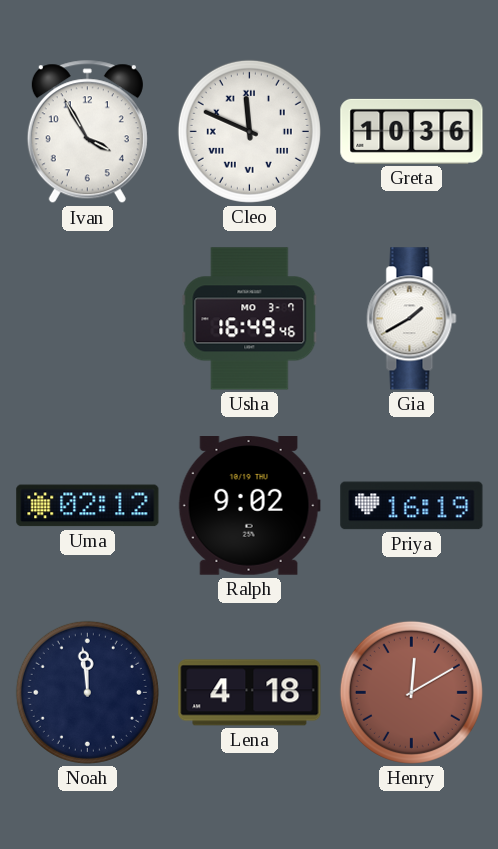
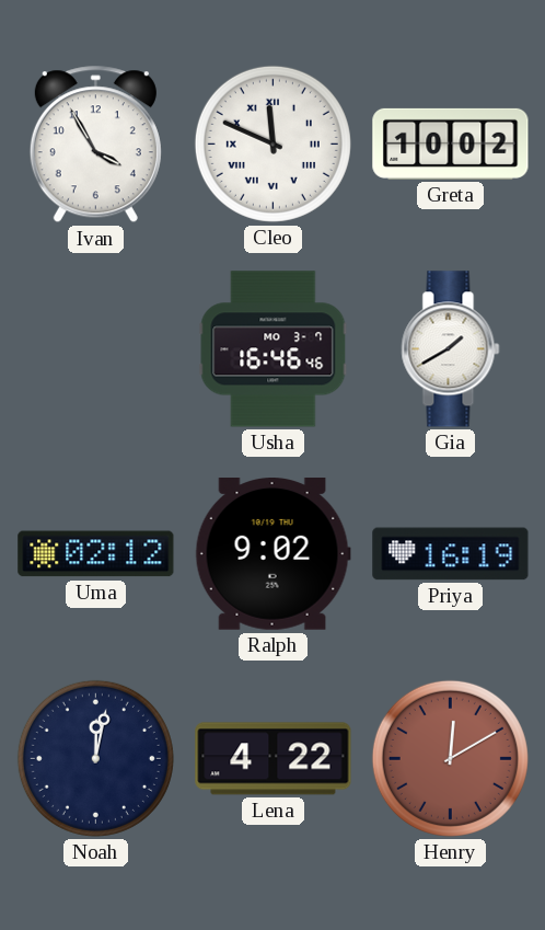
Greta: 10:36 -> 10:02 (451, 143)
Usha: 16:49 -> 16:46 (274, 349)
Noah: 11:59 -> 12:02 (95, 758)
Lena: 4:18 -> 4:22 (274, 759)
